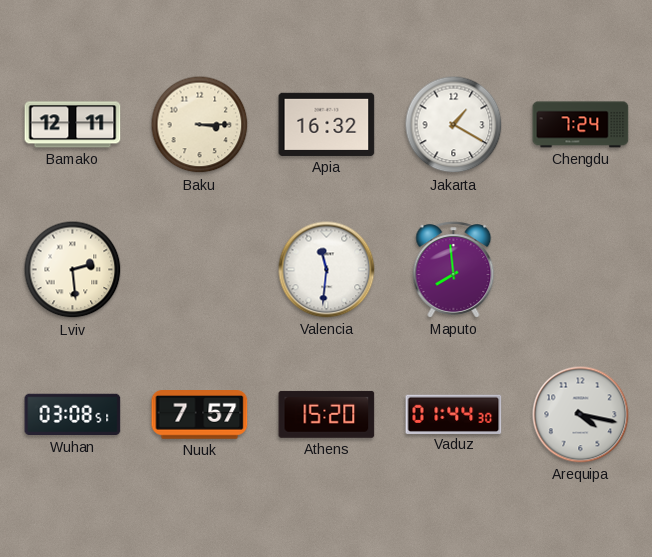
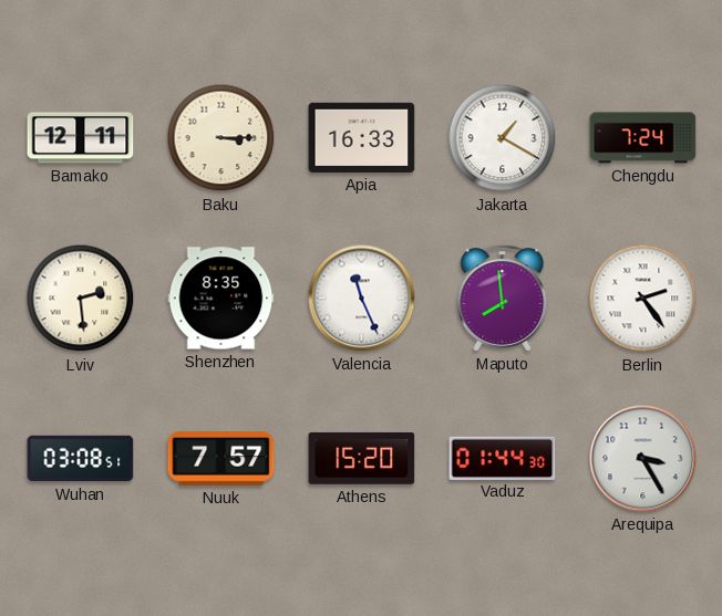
Apia: 16:32 -> 16:33 (362, 137)
Shenzhen: none -> 8:35 (221, 299)
Valencia: 11:31 -> 11:26 (362, 299)
Berlin: none -> 2:24 (643, 299)
Arequipa: 4:17 -> 3:25 (643, 459)
